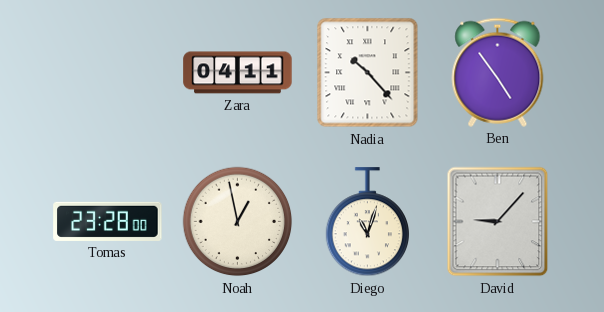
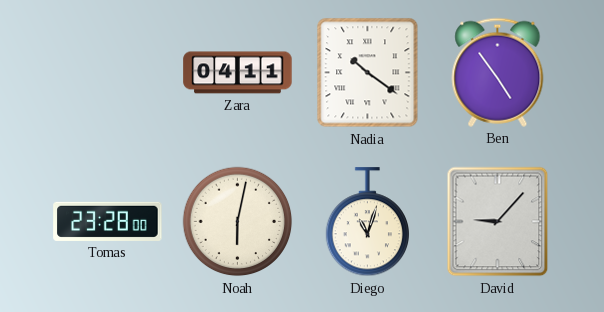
Nadia: 10:23 -> 10:21 (368, 73)
Noah: 12:58 -> 6:02 (238, 222)
